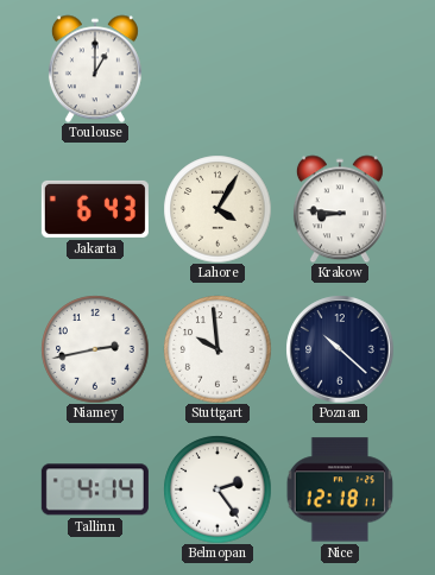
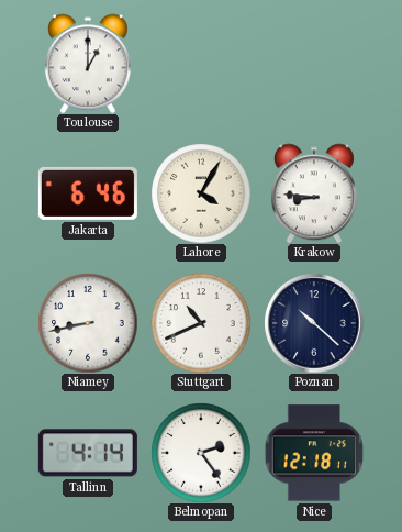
Jakarta: 6:43 -> 6:46 (88, 193)
Niamey: 2:43 -> 8:43 (88, 323)
Stuttgart: 9:59 -> 10:41 (201, 323)
